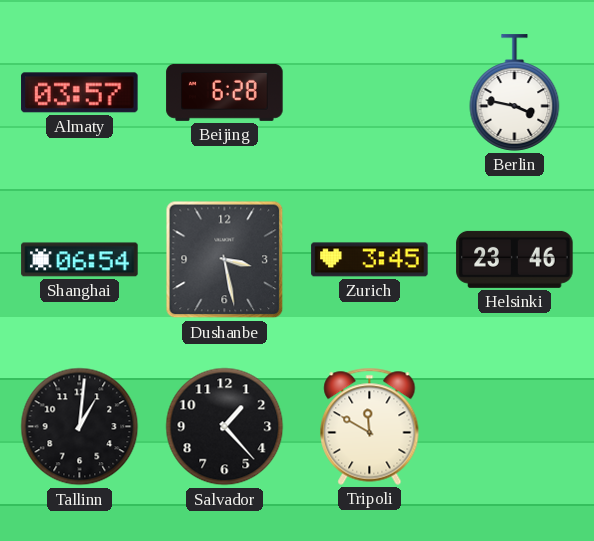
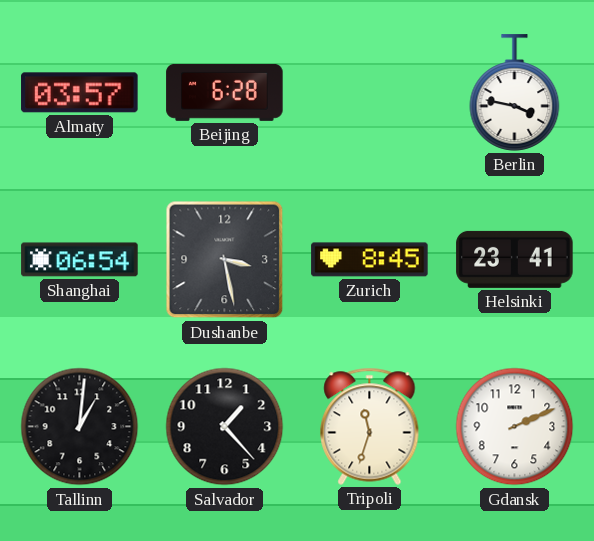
Zurich: 3:45 -> 8:45 (370, 260)
Helsinki: 23:46 -> 23:41 (515, 259)
Tripoli: 11:50 -> 11:33 (370, 426)
Gdansk: none -> 2:11 (515, 427)
